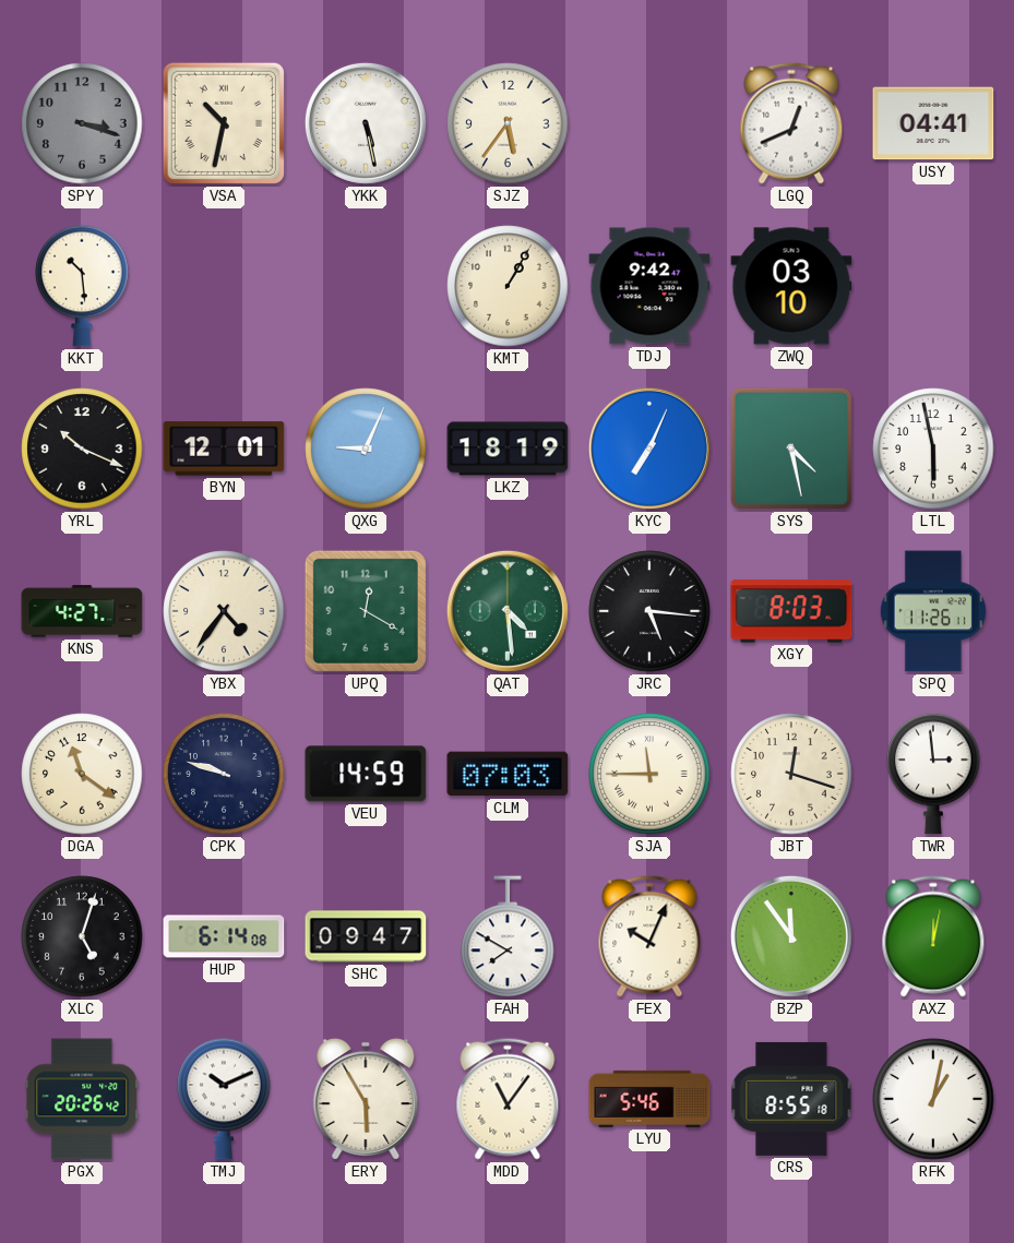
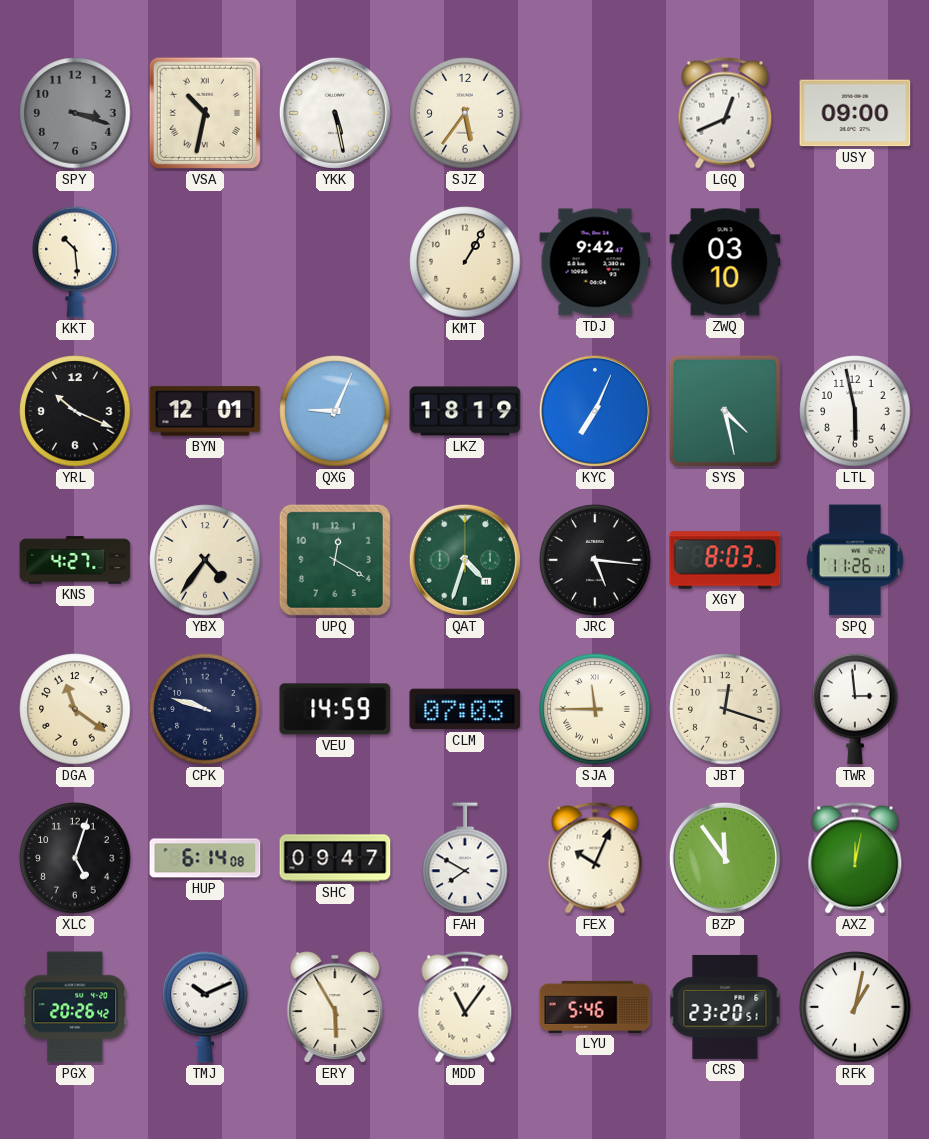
USY: 04:41 -> 09:00 (855, 113)
QAT: 4:29 -> 4:33 (465, 560)
CRS: 8:55 -> 23:20 (725, 1007)
